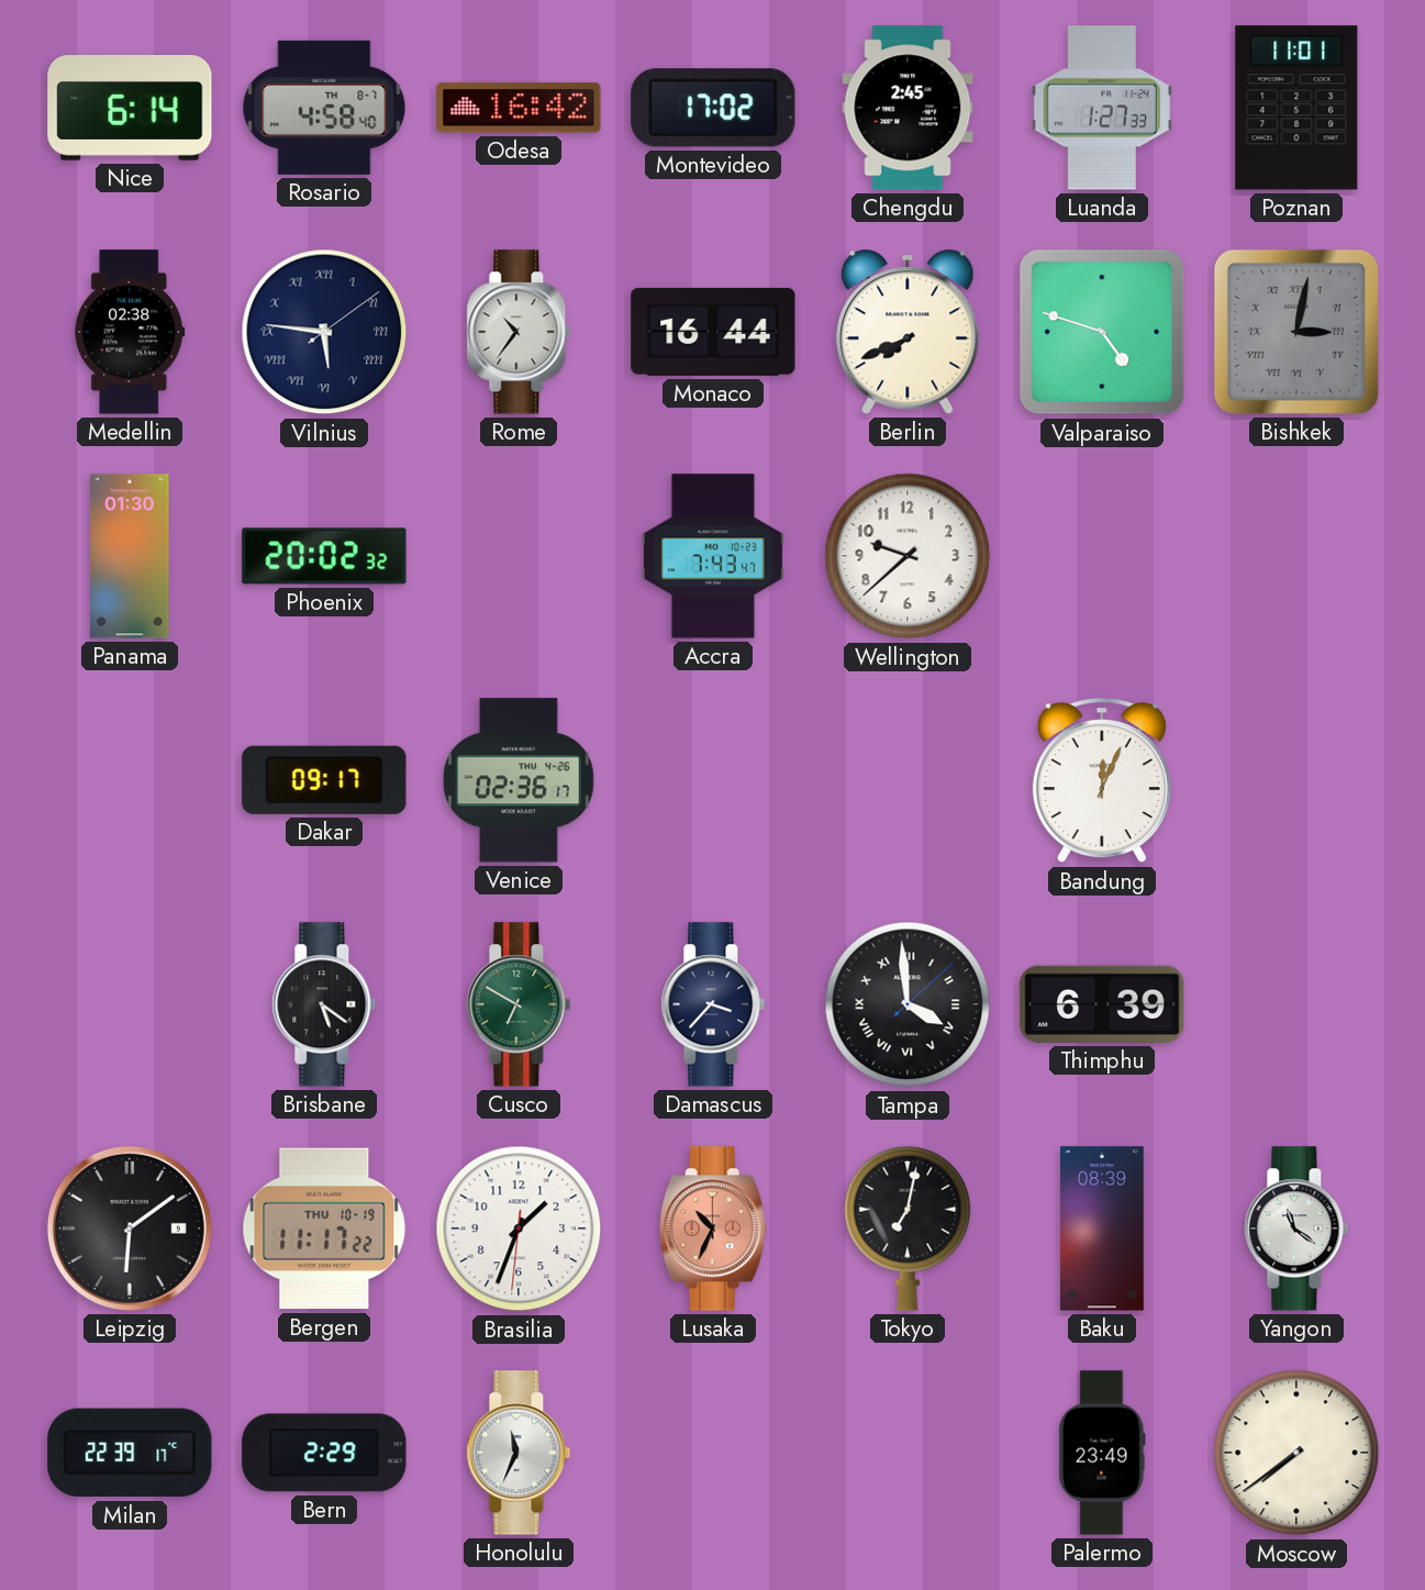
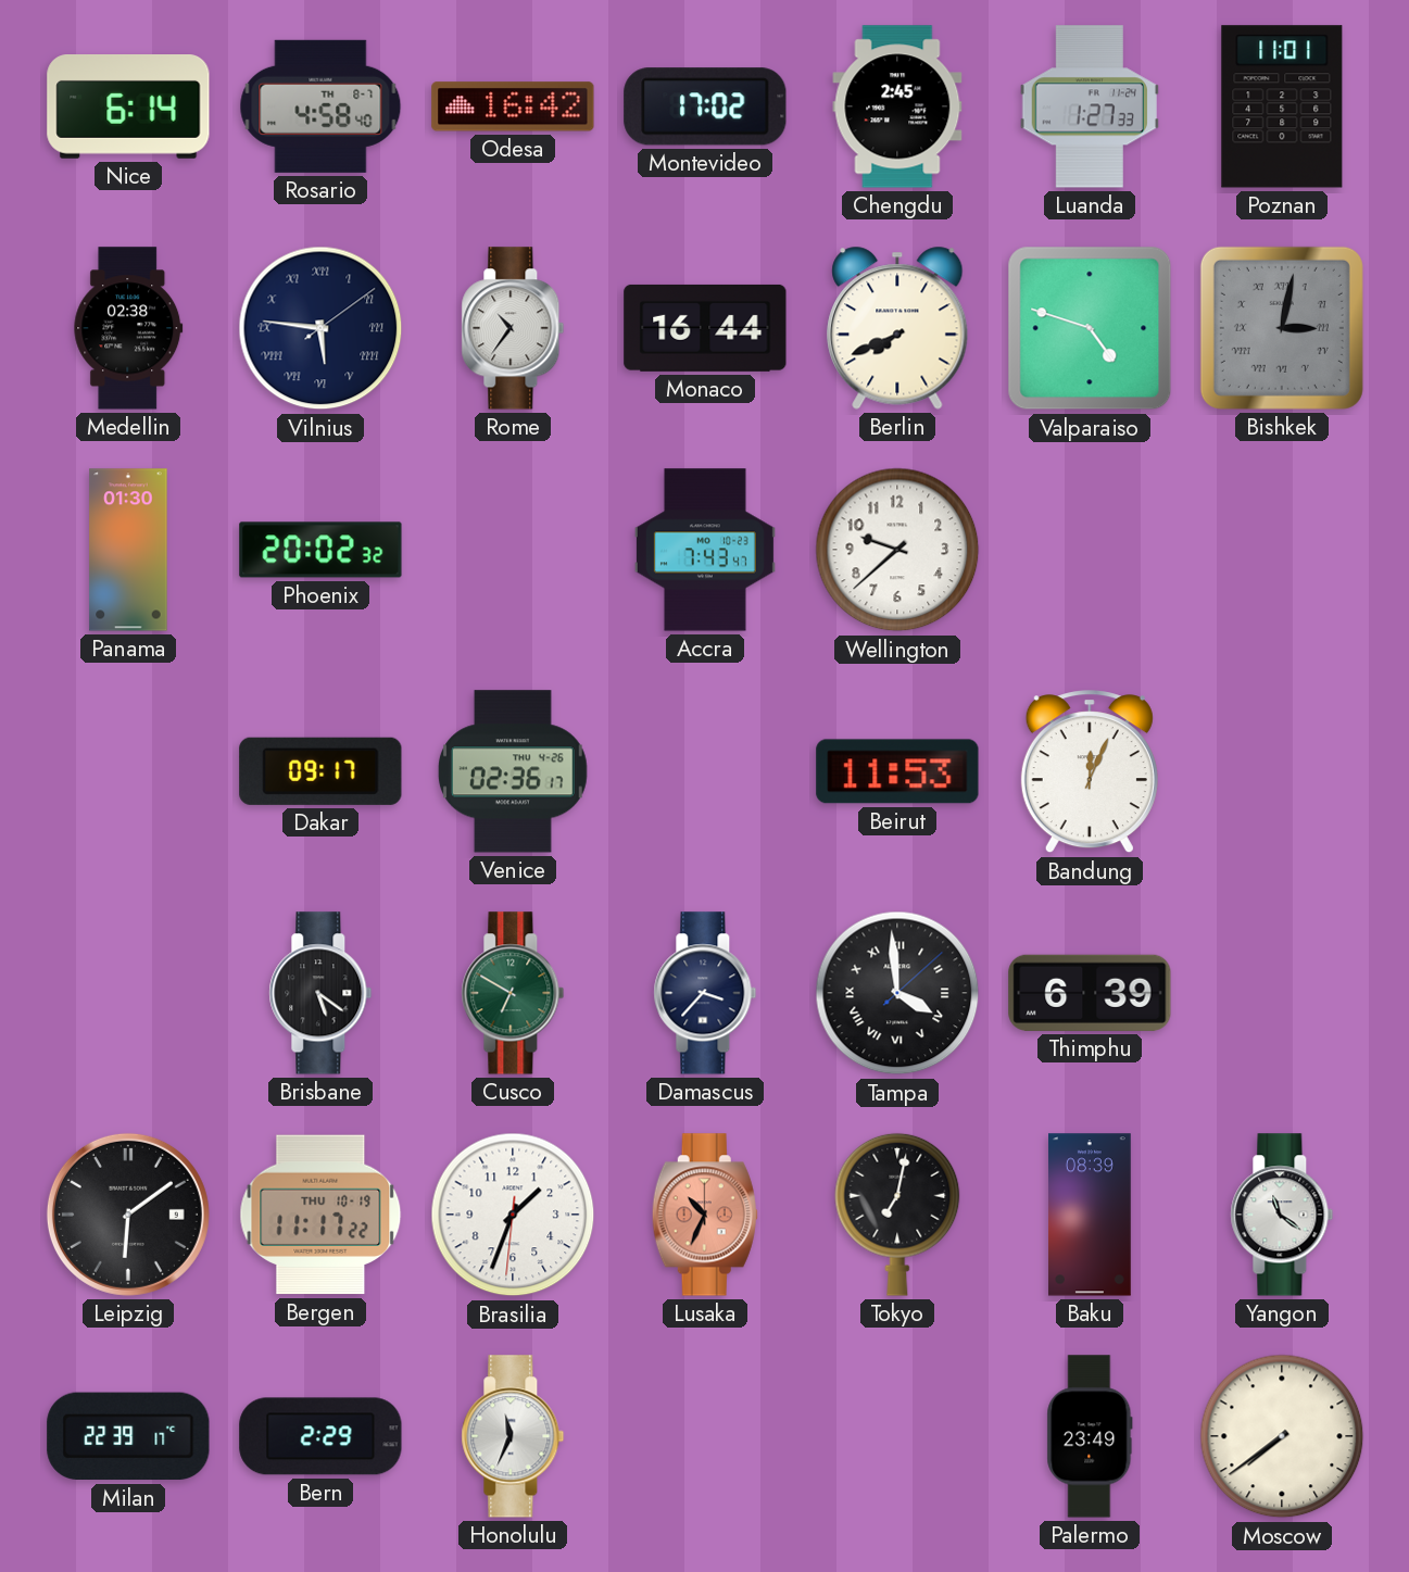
Beirut: none -> 11:53 (897, 771)
